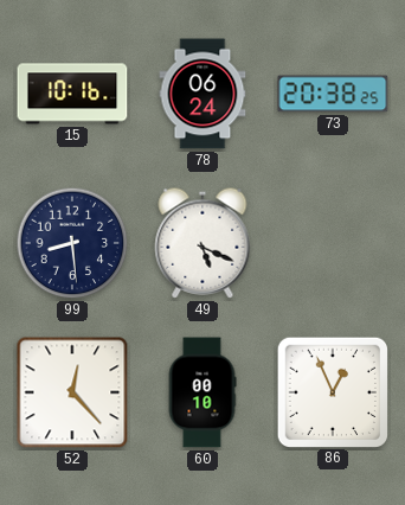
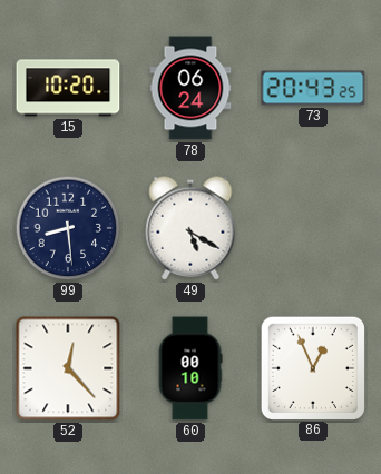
15: 10:16 -> 10:20 (68, 88)
73: 20:38 -> 20:43 (313, 88)
49: 5:19 -> 5:20 (190, 228)
